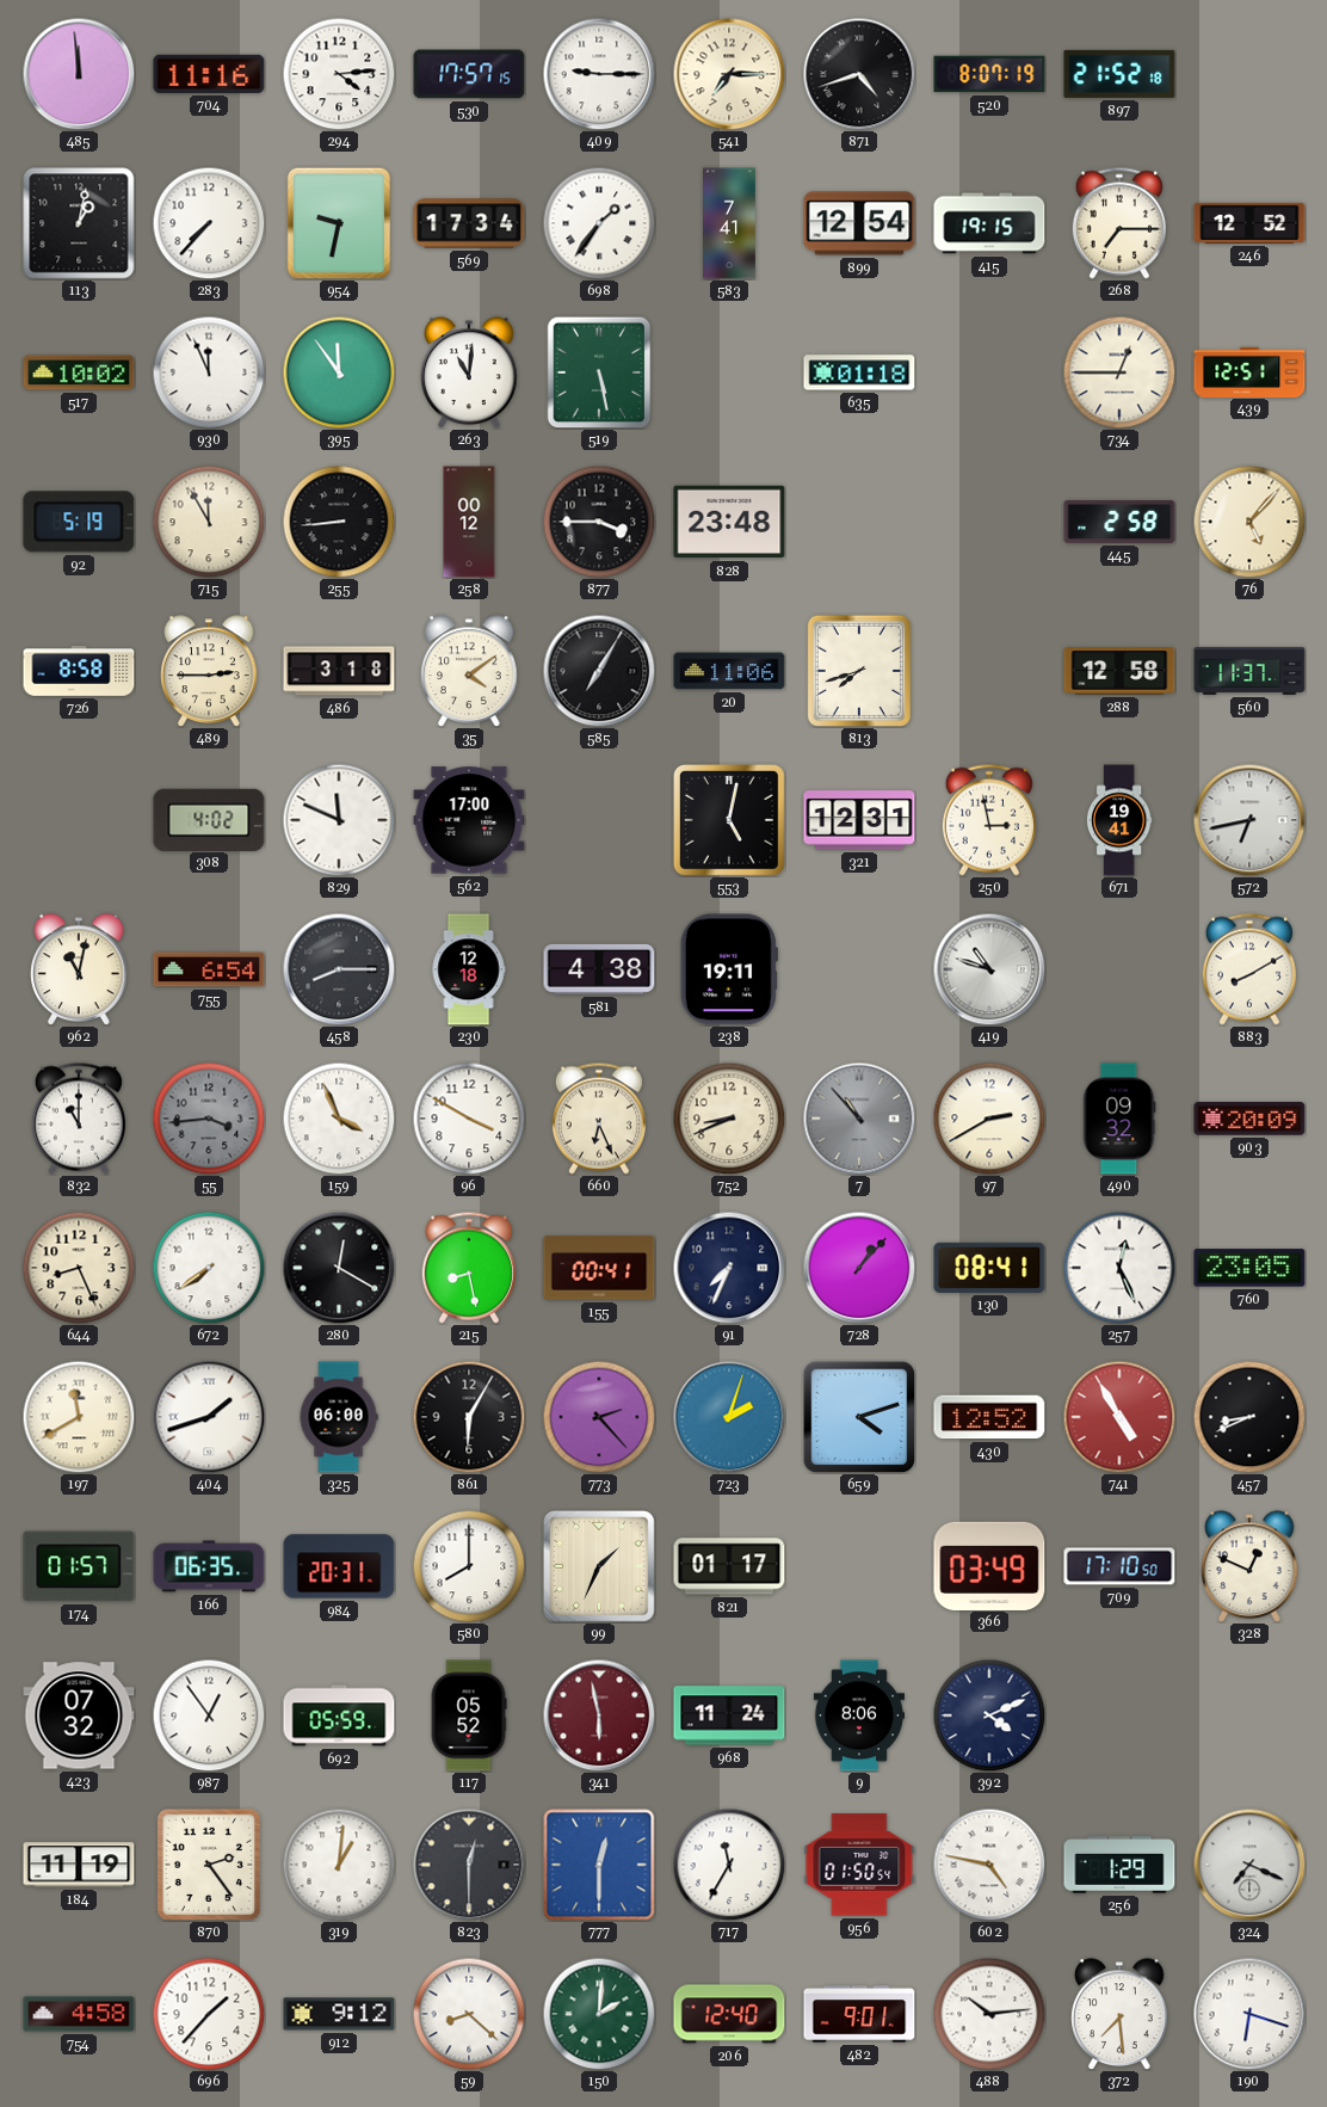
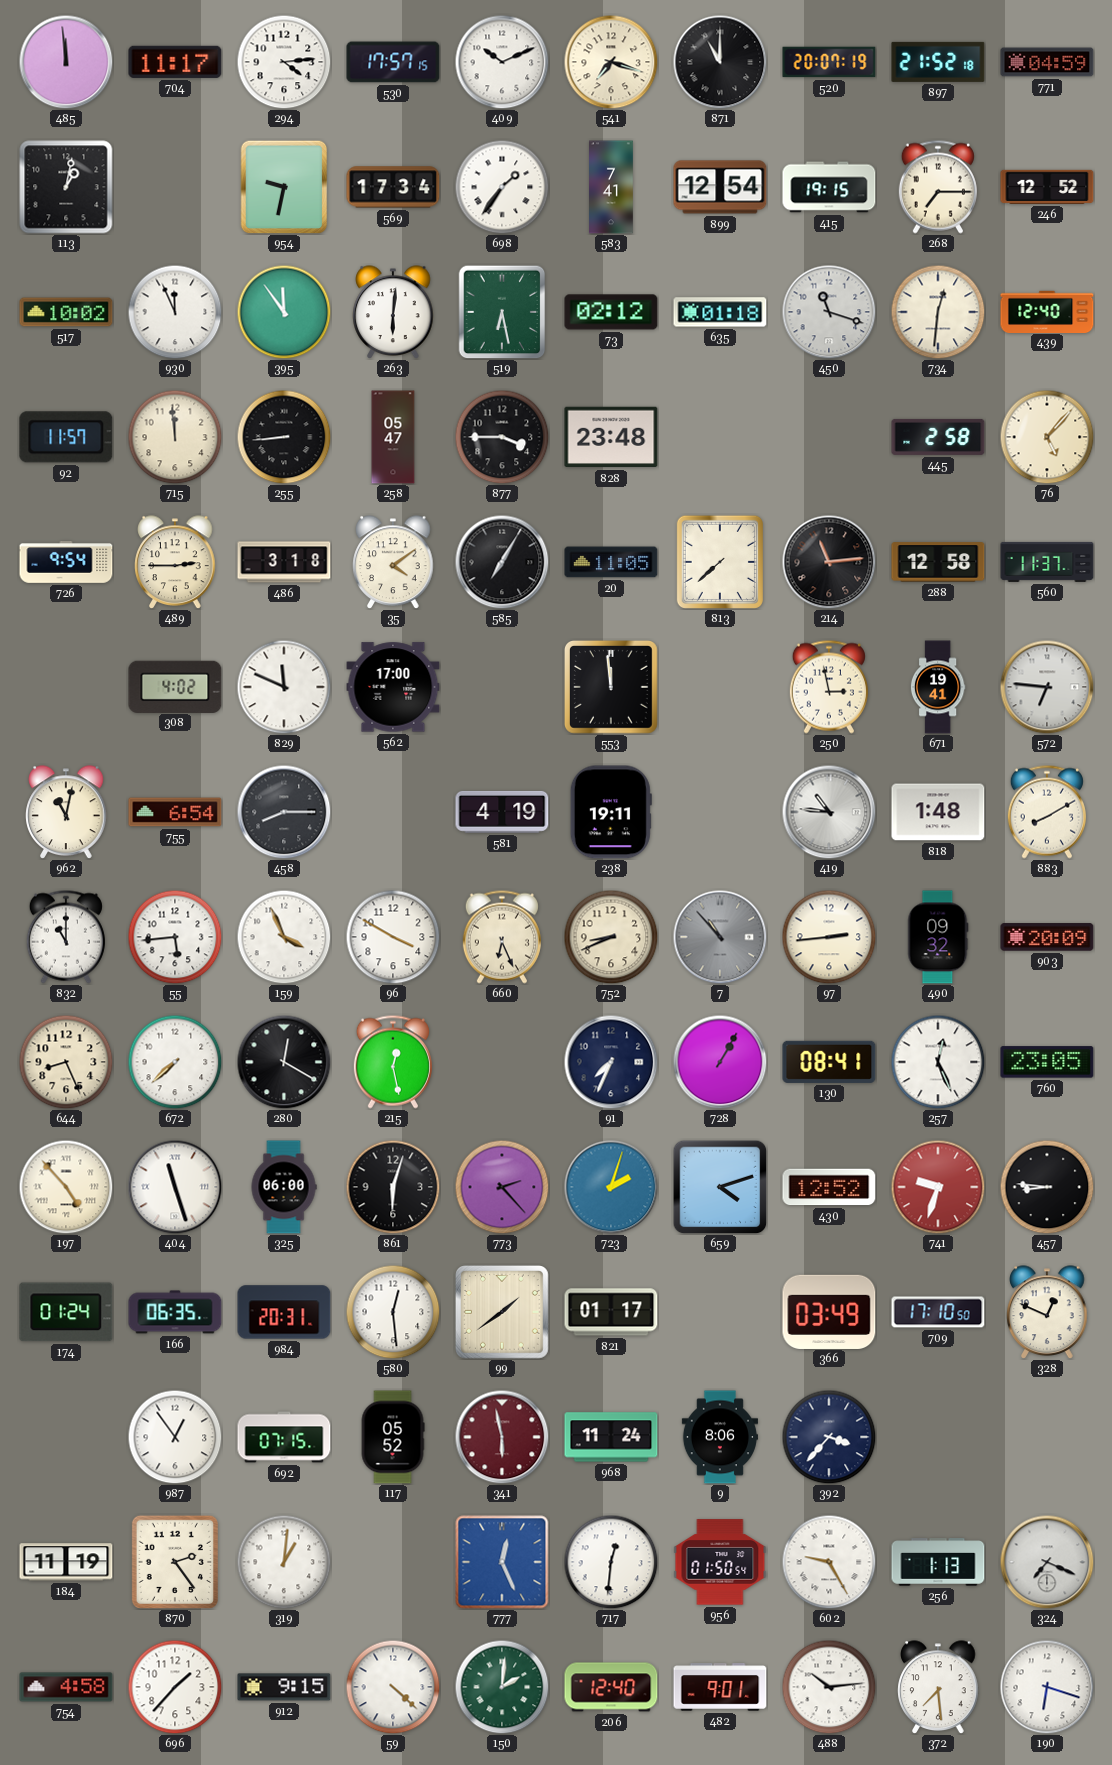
704: 11:16 -> 11:17 (175, 62)
409: 9:15 -> 10:11 (502, 62)
541: 7:15 -> 7:18 (611, 62)
871: 4:42 -> 11:00 (720, 62)
520: 8:07 -> 20:07 (829, 62)
771: none -> 04:59 (1047, 62)
283: 7:37 -> none (209, 223)
263: 11:01 -> 6:01 (393, 312)
519: 5:28 -> 6:28 (502, 312)
73: none -> 02:12 (611, 312)
450: none -> 11:18 (829, 312)
734: 12:45 -> 12:31 (938, 312)
439: 12:51 -> 12:40 (1047, 311)
92: 5:19 -> 11:57 (66, 437)
715: 11:55 -> 11:59 (175, 437)
258: 00:12 -> 05:47 (393, 437)
726: 8:58 -> 9:54 (66, 563)
20: 11:06 -> 11:05 (611, 562)
813: 7:42 -> 7:38 (720, 562)
214: none -> 11:14 (829, 562)
553: 5:02 -> 11:59 (612, 688)
321: 12:31 -> none (859, 820)
572: 6:43 -> 6:46 (1047, 687)
230: 12:18 -> none (469, 969)
581: 4:38 -> 4:19 (502, 812)
419: 10:48 -> 10:46 (829, 812)
818: none -> 1:48 (938, 812)
55: 3:44 -> 5:44 (175, 937)
55 dial: grey -> white (175, 937)
97: 2:40 -> 2:44 (829, 937)
672: 7:39 -> 7:38 (175, 1062)
215: 8:28 -> 12:28 (393, 1062)
155: 00:41 -> none (599, 1268)
728: 1:07 -> 1:05 (720, 1062)
197: 11:40 -> 4:53 (66, 1187)
404: 1:42 -> 11:27 (175, 1187)
861: 6:05 -> 6:03 (393, 1187)
741: 4:55 -> 9:33 (938, 1187)
457: 8:41 -> 8:46 (1047, 1187)
174: 01:57 -> 01:24 (66, 1312)
580: 8:00 -> 12:29 (393, 1312)
99: 1:34 -> 1:39 (503, 1313)
423: 07:32 -> none (79, 1715)
692: 05:59 -> 07:15 (284, 1437)
392: 4:11 -> 3:37 (829, 1437)
823: 12:30 -> none (469, 1865)
777: 12:30 -> 12:26 (502, 1562)
717: 11:35 -> 12:31 (611, 1562)
602: 4:47 -> 9:25 (829, 1562)
256: 1:29 -> 1:13 (938, 1562)
912: 9:12 -> 9:15 (284, 1687)
59: 8:22 -> 4:22 (393, 1687)
